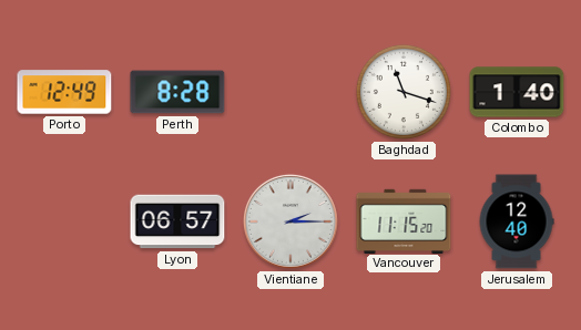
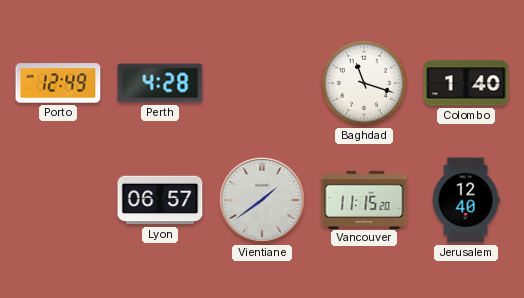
Perth: 8:28 -> 4:28 (160, 83)
Vientiane: 2:15 -> 1:39 (262, 200)
